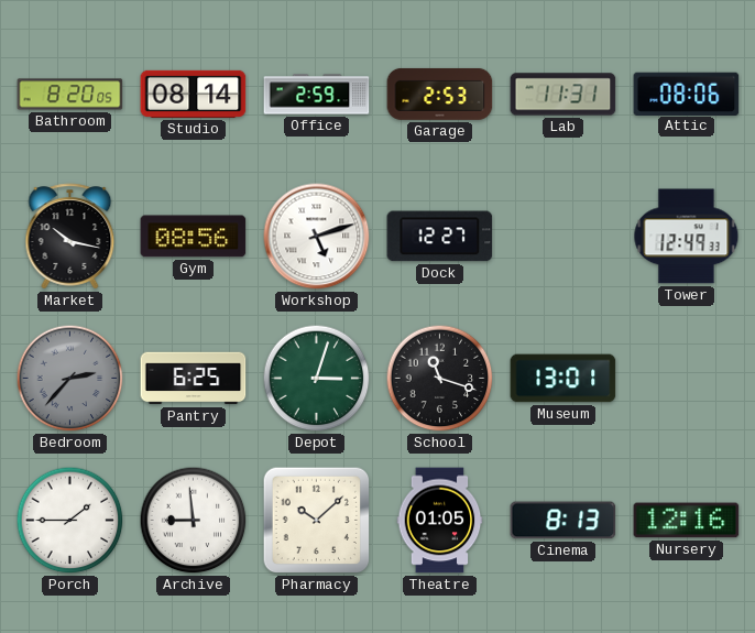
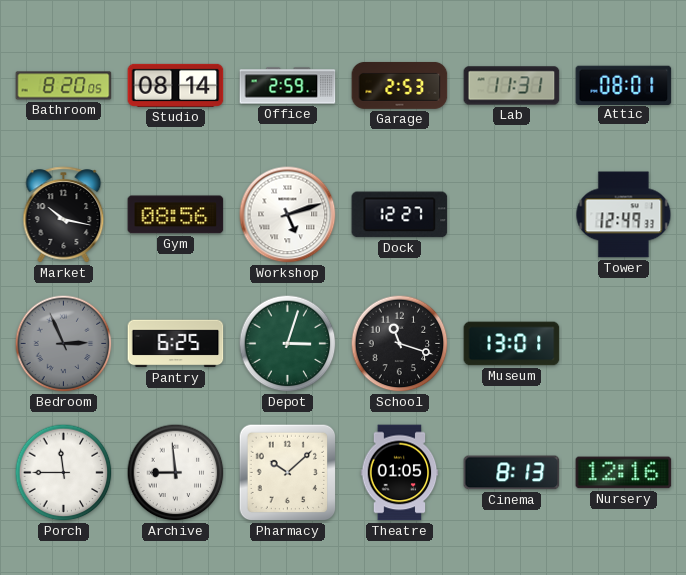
Attic: 08:06 -> 08:01 (624, 85)
Bedroom: 2:37 -> 2:56 (64, 344)
Porch: 1:45 -> 11:45 (64, 473)
